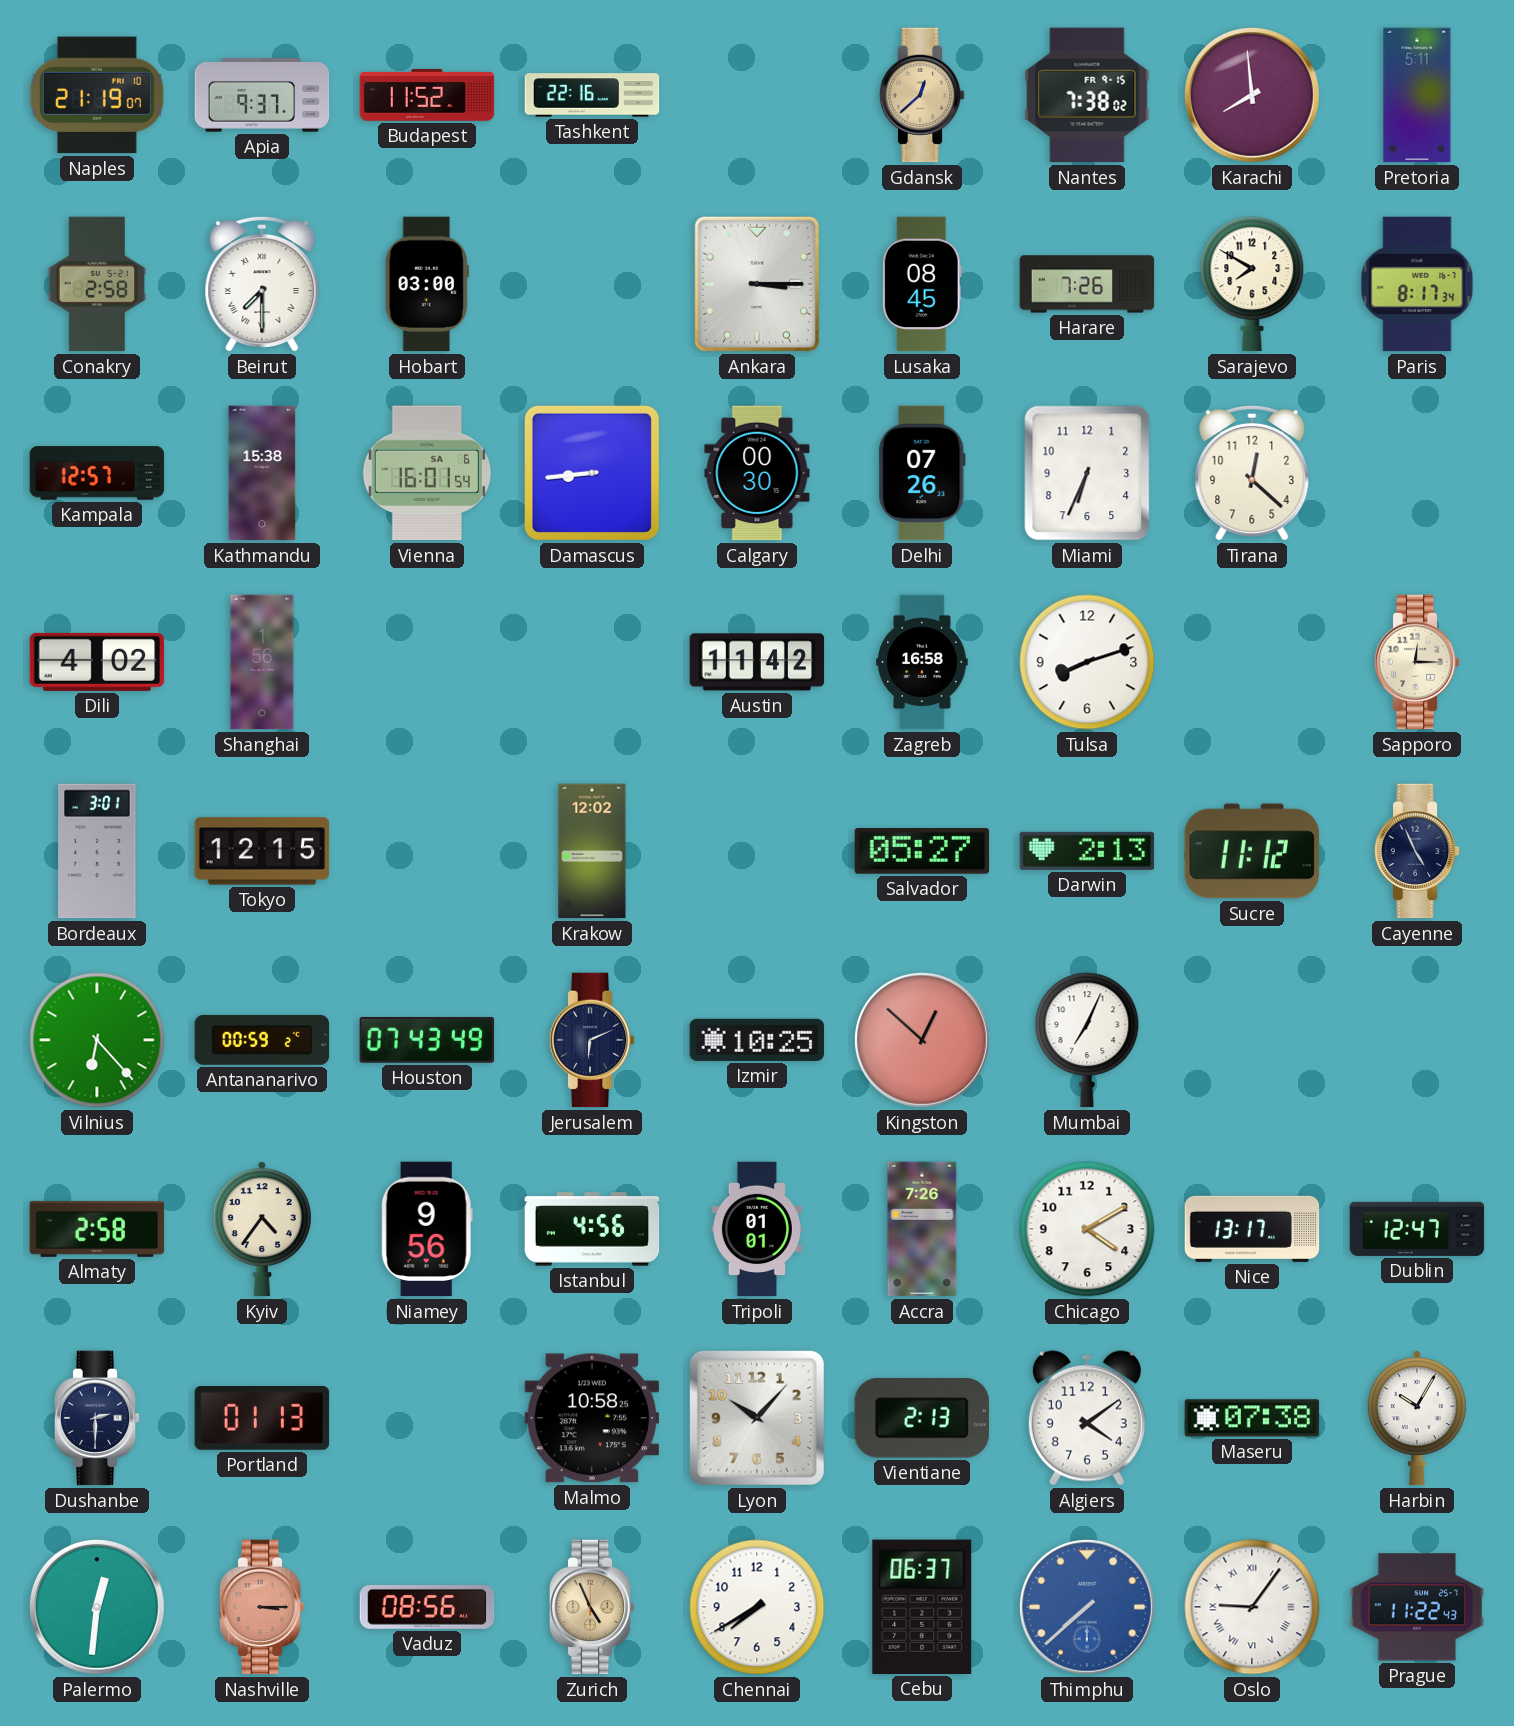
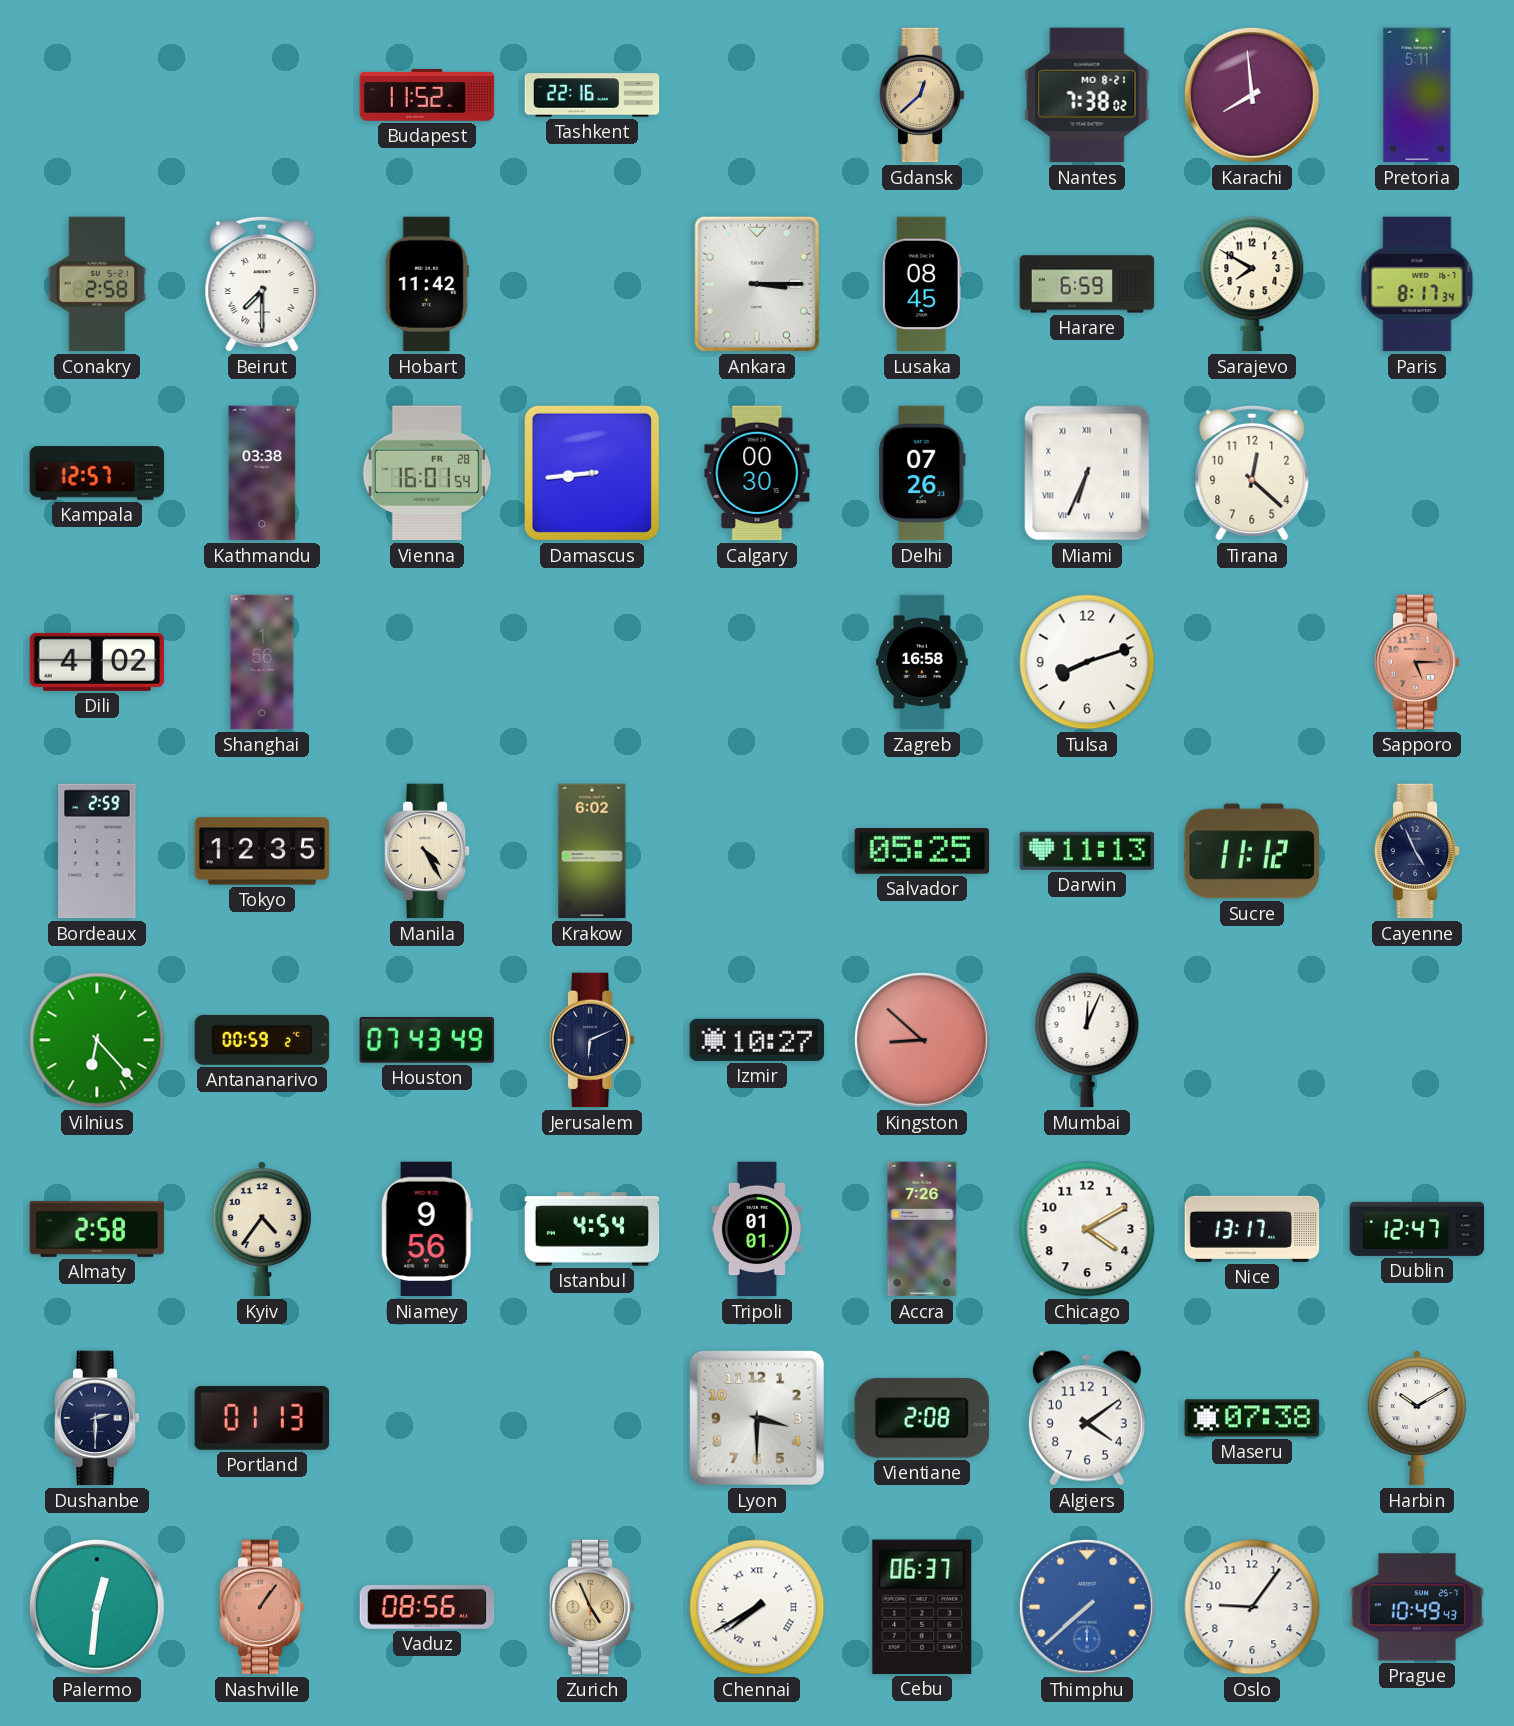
Naples: 21:19 -> none (97, 95)
Apia: 9:37 -> none (262, 95)
Nantes date: FR 9-15 -> MO 8-21 (1087, 95)
Hobart: 03:00 -> 11:42 (427, 284)
Harare: 7:26 -> 6:59 (1087, 284)
Kathmandu: 15:38 -> 03:38 (262, 473)
Vienna date: SA 6 -> FR 28 (427, 473)
Miami numerals: Arabic -> Roman (1087, 473)
Austin: 11:42 -> none (757, 662)
Sapporo: 12:15 -> 5:15 (1417, 662)
Sapporo dial: cream -> salmon (1417, 662)
Bordeaux: 3:01 -> 2:59 (97, 851)
Tokyo: 12:15 -> 12:35 (262, 851)
Manila: none -> 4:25 (427, 851)
Krakow: 12:02 -> 6:02 (592, 851)
Salvador: 05:27 -> 05:25 (922, 851)
Darwin: 2:13 -> 11:13 (1087, 851)
Izmir: 10:25 -> 10:27 (757, 1040)
Kingston: 12:52 -> 8:52 (922, 1040)
Mumbai: 7:04 -> 12:04 (1087, 1040)
Istanbul: 4:56 -> 4:54 (592, 1229)
Malmo: 10:58 -> none (591, 1418)
Lyon: 10:07 -> 3:30 (757, 1418)
Vientiane: 2:13 -> 2:08 (922, 1418)
Harbin: 10:05 -> 10:10 (1417, 1418)
Nashville: 3:15 -> 1:06 (262, 1607)
Chennai numerals: Arabic -> Roman (757, 1607)
Oslo numerals: Roman -> Arabic (1252, 1607)
Prague: 11:22 -> 10:49 (1417, 1607)
